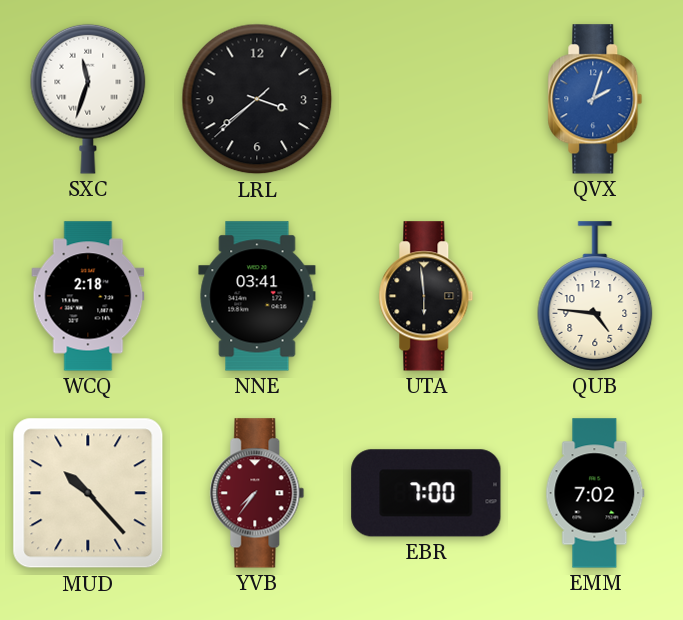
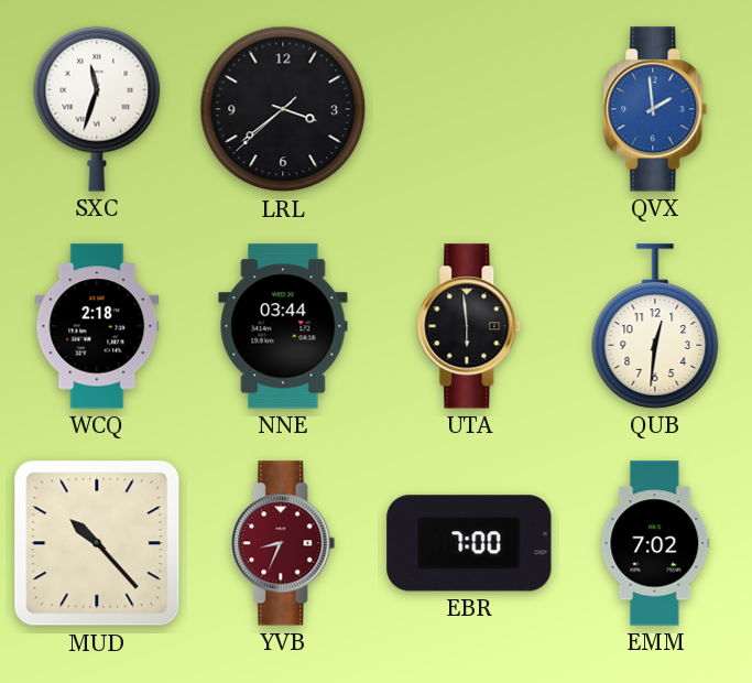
QVX: 2:03 -> 1:59 (655, 109)
NNE: 03:41 -> 03:44 (283, 326)
QUB: 4:46 -> 12:31 (655, 326)
YVB: 7:36 -> 8:34 (283, 543)
